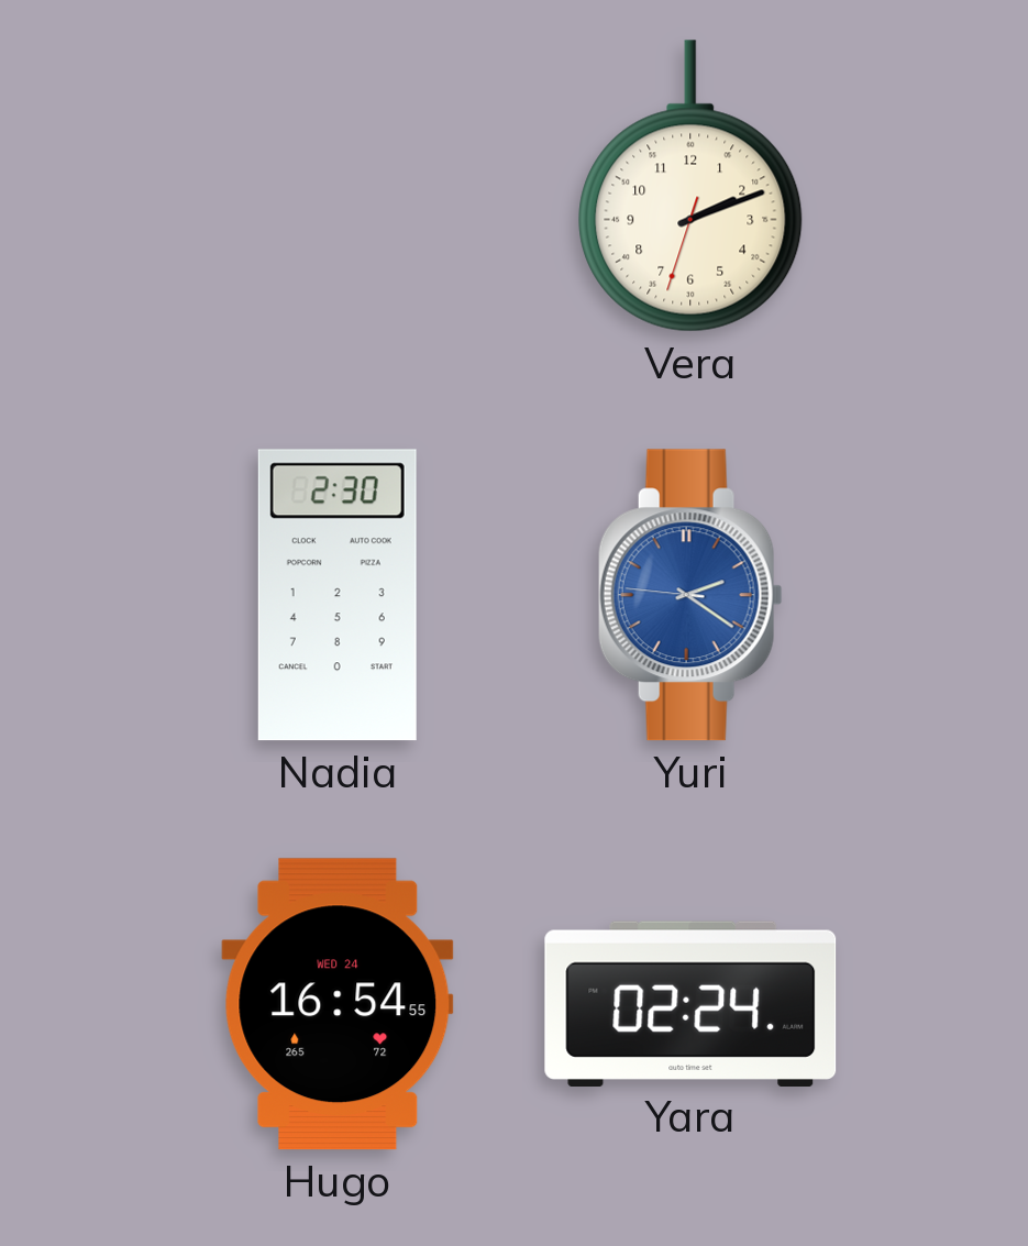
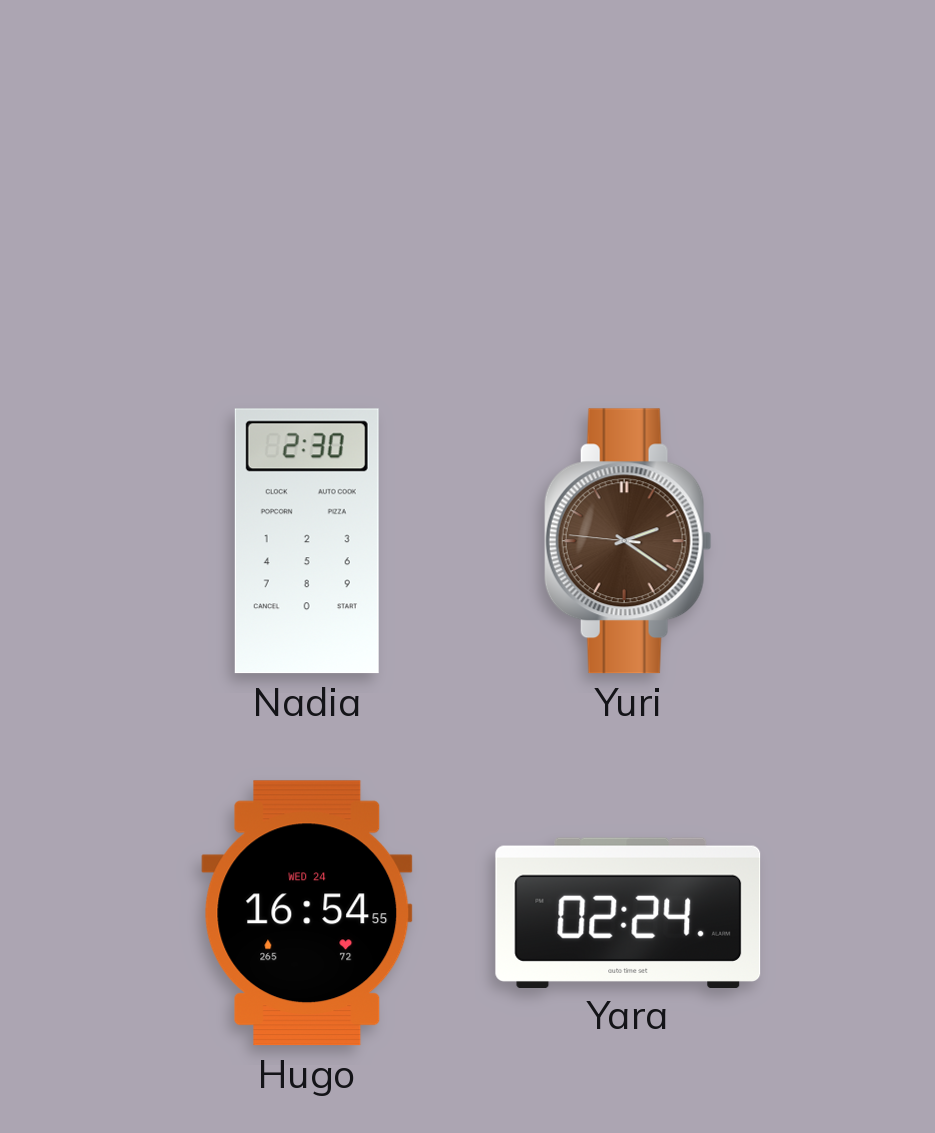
Vera: 2:11 -> none (690, 186)
Yuri dial: blue -> brown (628, 541)
